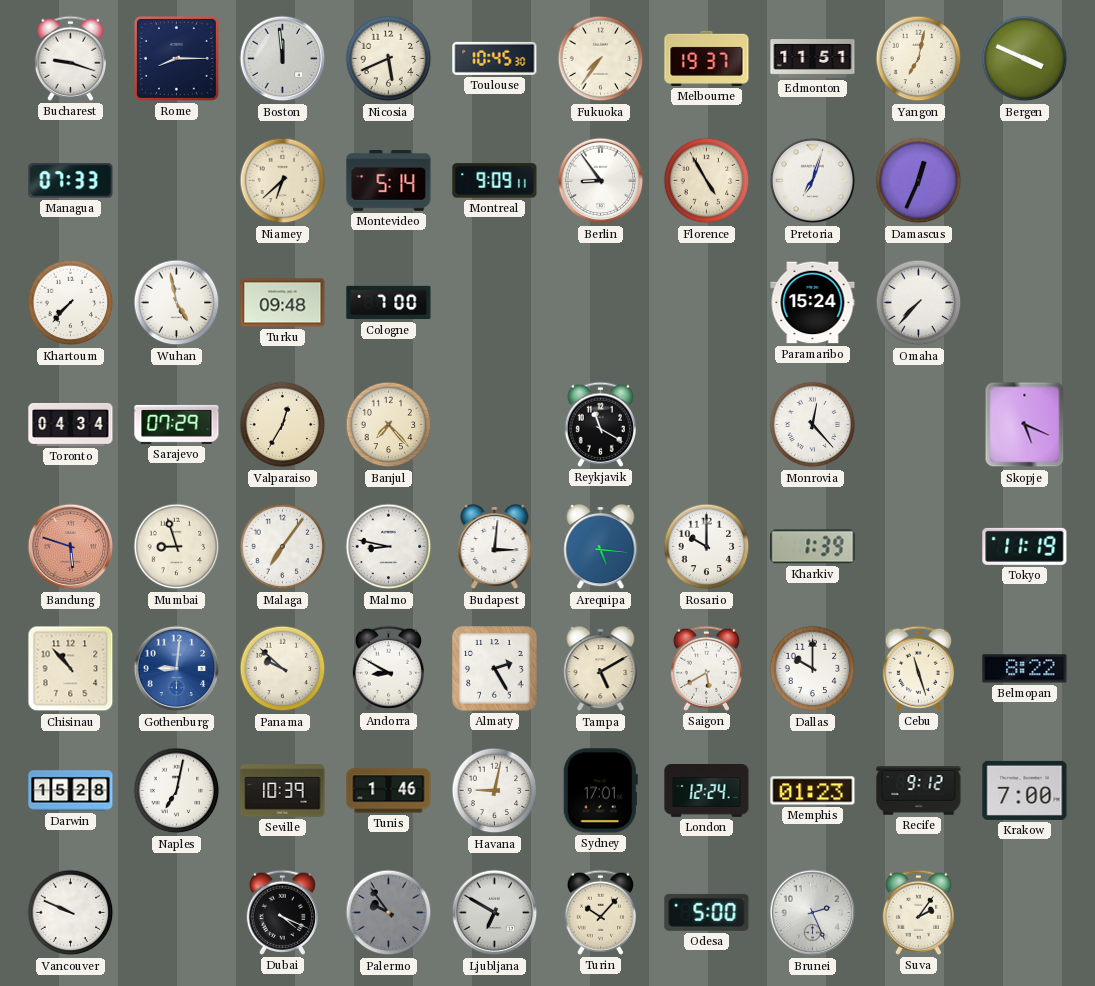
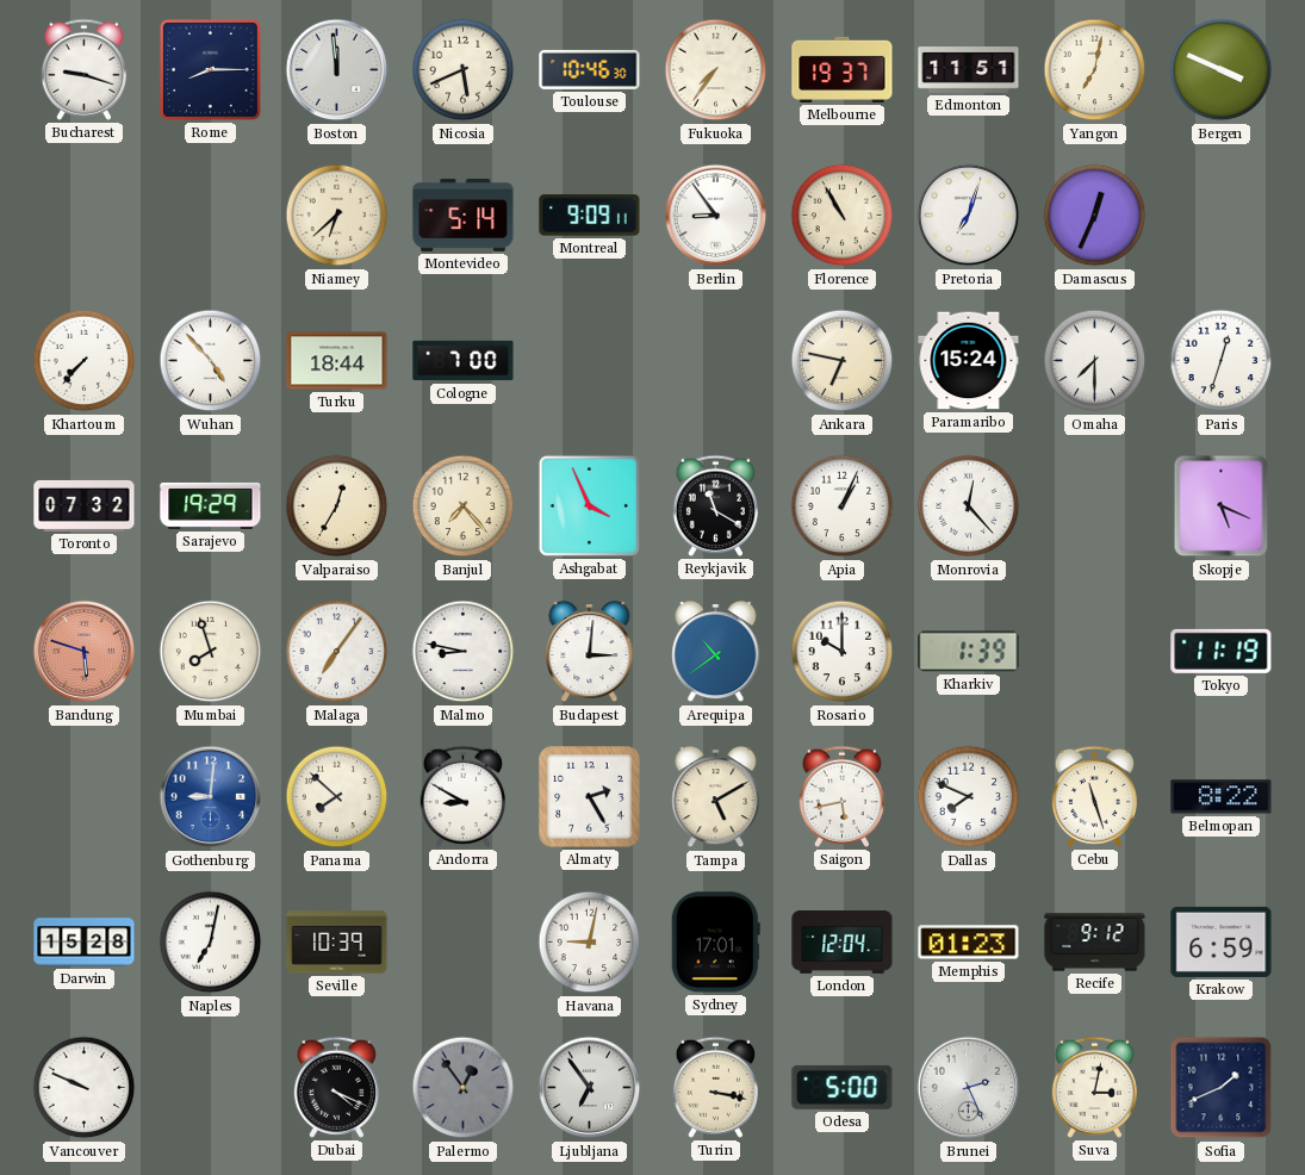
Toulouse: 10:45 -> 10:46 (590, 69)
Managua: 07:33 -> none (71, 181)
Florence: 4:55 -> 10:55 (843, 216)
Wuhan: 4:58 -> 4:53 (211, 361)
Turku: 09:48 -> 18:44 (337, 361)
Ankara: none -> 6:47 (843, 361)
Omaha: 7:37 -> 7:30 (1095, 361)
Paris: none -> 12:33 (1222, 361)
Toronto: 04:34 -> 07:32 (85, 505)
Sarajevo: 07:29 -> 19:29 (211, 505)
Ashgabat: none -> 3:56 (589, 505)
Apia: none -> 1:04 (843, 506)
Mumbai: 8:57 -> 7:57 (211, 652)
Arequipa: 5:16 -> 10:39 (716, 652)
Chisinau: 10:53 -> none (71, 669)
Panama: 9:52 -> 7:52 (337, 797)
Saigon: 5:40 -> 5:43 (841, 796)
Dallas: 10:00 -> 7:49 (969, 797)
Tunis: 1:46 -> none (389, 791)
London: 12:24 -> 12:04 (843, 943)
Krakow: 7:00 -> 6:59 (1222, 941)
Palermo: 9:54 -> 12:54 (464, 1088)
Ljubljana: 6:50 -> 6:54 (590, 1088)
Turin: 10:07 -> 3:17 (715, 1087)
Suva: 2:06 -> 3:02 (1094, 1087)
Sofia: none -> 1:41 (1222, 1088)
